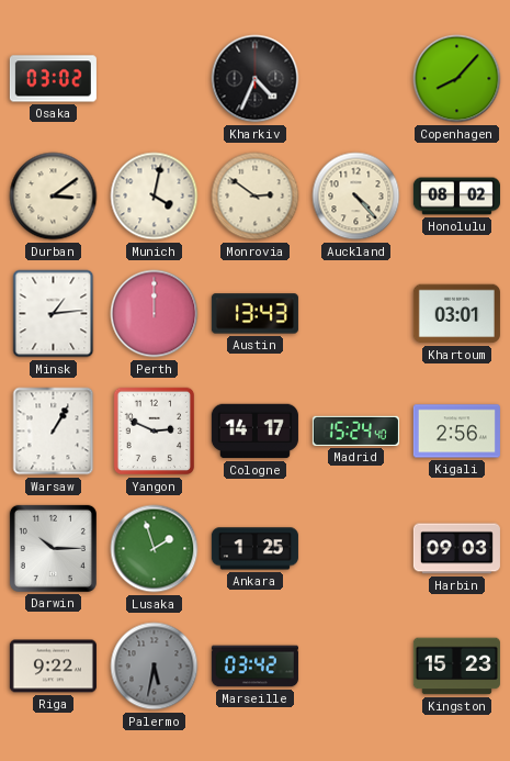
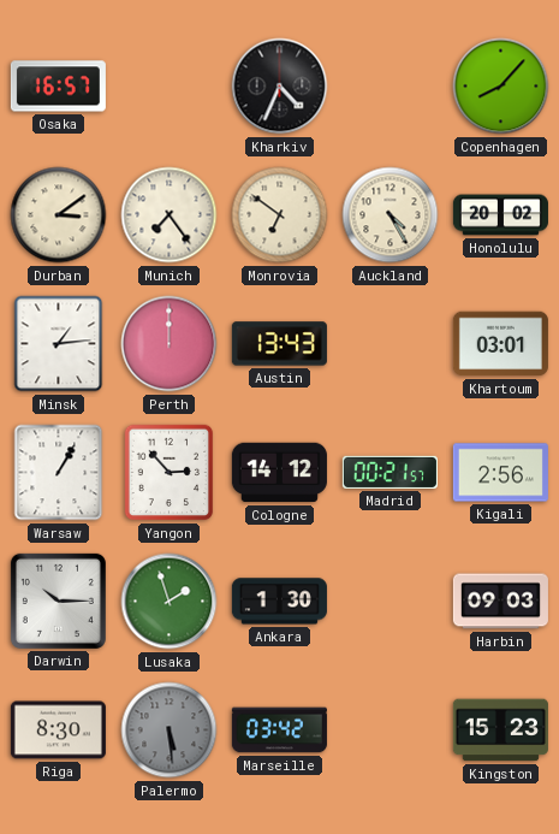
Osaka: 03:02 -> 16:57 (58, 87)
Munich: 4:02 -> 7:24 (170, 215)
Monrovia: 2:51 -> 6:51 (280, 215)
Auckland: 4:23 -> 4:25 (391, 215)
Honolulu: 08:02 -> 20:02 (500, 215)
Yangon: 2:49 -> 2:53 (170, 473)
Cologne: 14:17 -> 14:12 (279, 473)
Madrid: 15:24 -> 00:21 (389, 472)
Ankara: 1:25 -> 1:30 (279, 602)
Riga: 9:22 -> 8:30 (58, 731)
Palermo: 5:32 -> 5:29 (170, 731)
